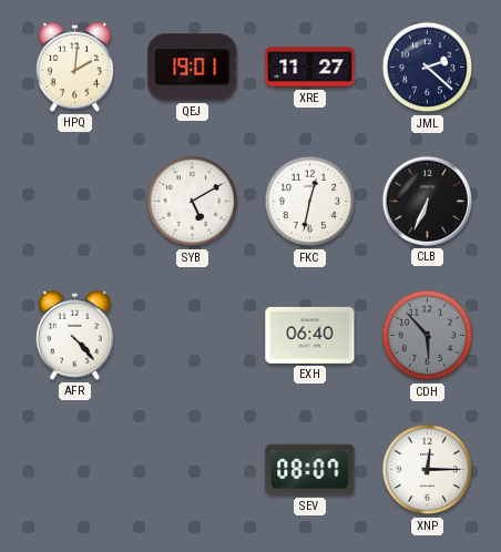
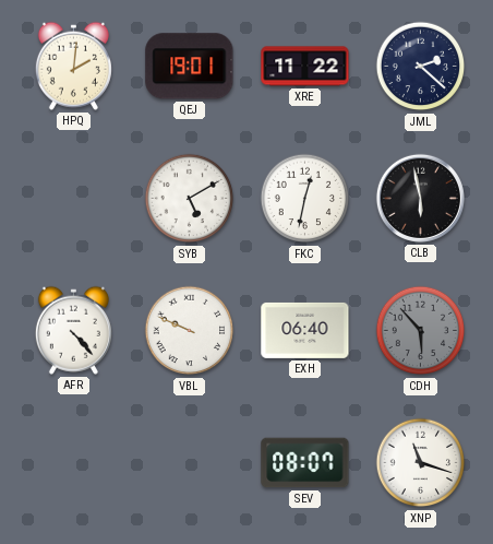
XRE: 11:27 -> 11:22 (305, 67)
CLB: 6:34 -> 5:58 (420, 198)
VBL: none -> 9:49 (190, 331)
XNP: 12:15 -> 11:18 (421, 463)
